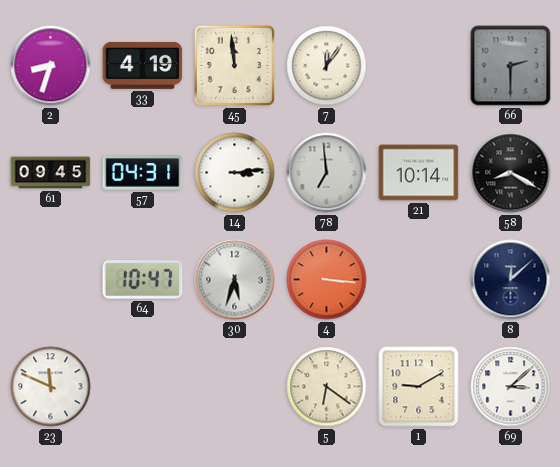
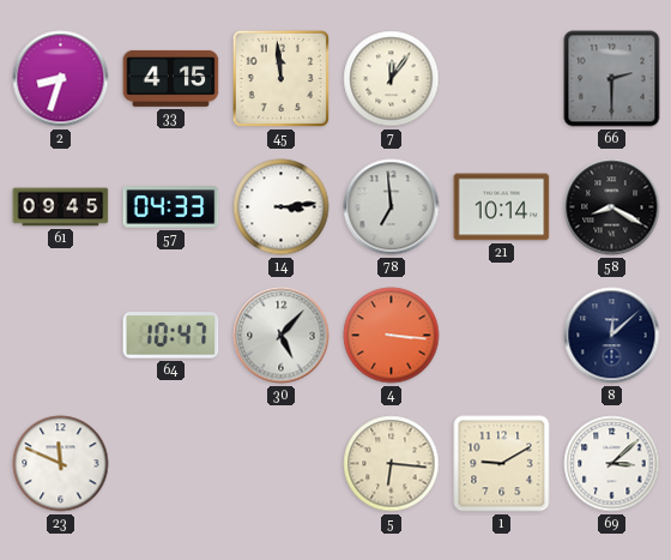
33: 4:19 -> 4:15 (171, 78)
57: 04:31 -> 04:33 (171, 207)
30: 5:33 -> 5:07 (282, 336)
5: 6:21 -> 6:16 (392, 464)
